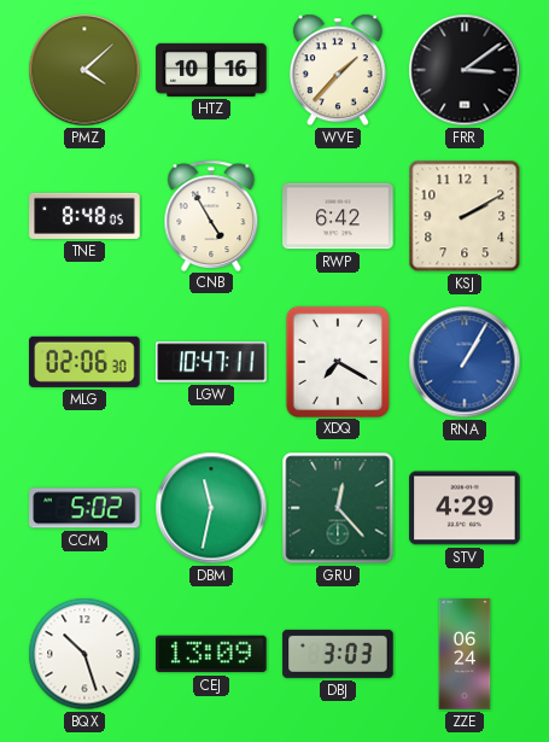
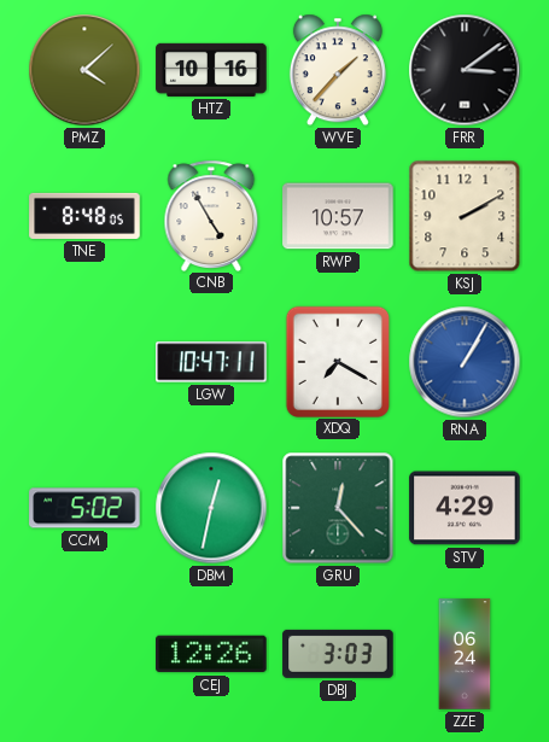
RWP: 6:42 -> 10:57 (338, 216)
MLG: 02:06 -> none (84, 362)
DBM: 11:32 -> 12:32 (211, 508)
BQX: 10:27 -> none (84, 654)
CEJ: 13:09 -> 12:26 (211, 654)
